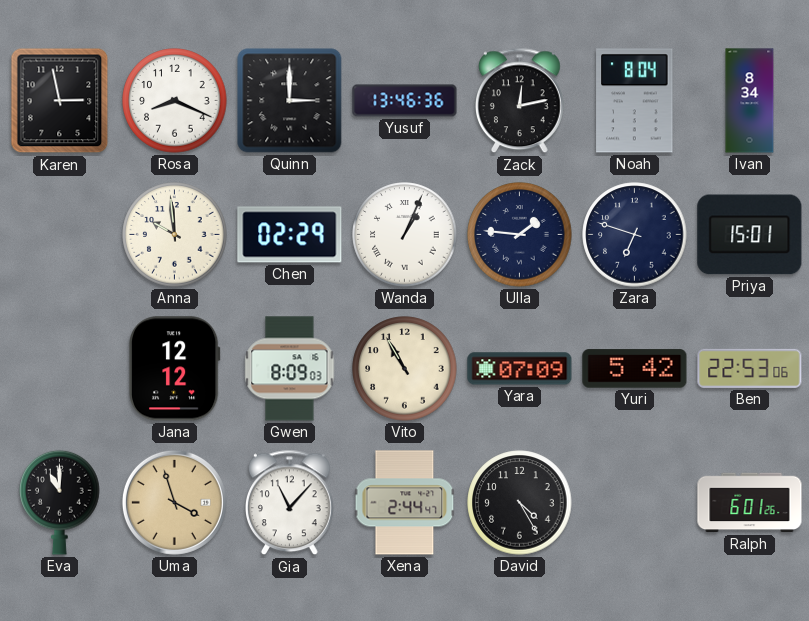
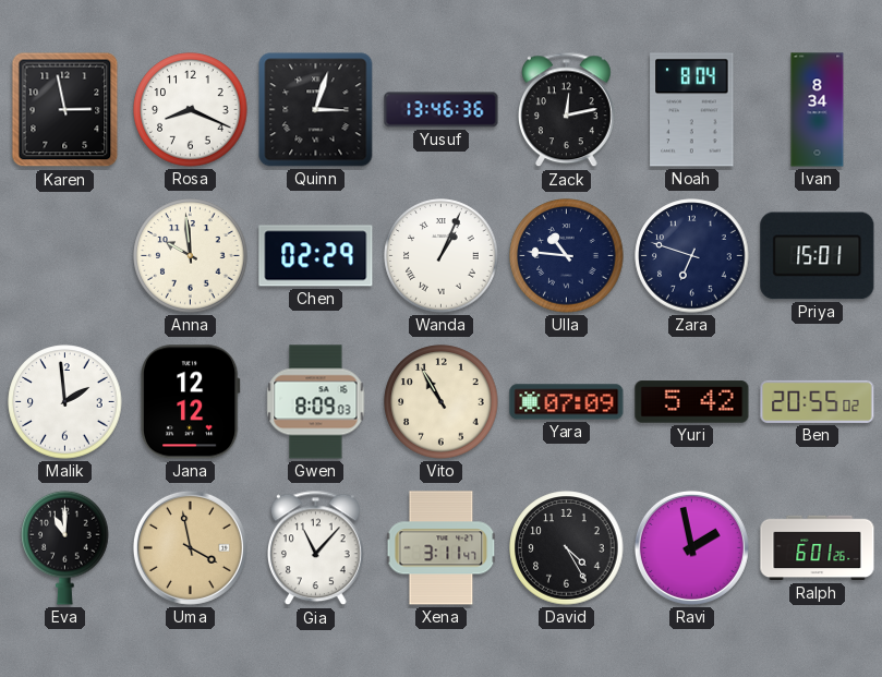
Quinn: 3:00 -> 3:03 (316, 110)
Ulla: 1:46 -> 10:46 (567, 256)
Malik: none -> 1:59 (65, 402)
Ben: 22:53 -> 20:55 (818, 401)
Uma: 3:57 -> 3:58 (190, 547)
Xena: 2:44 -> 3:11 (442, 548)
Ravi: none -> 1:58 (691, 547)
